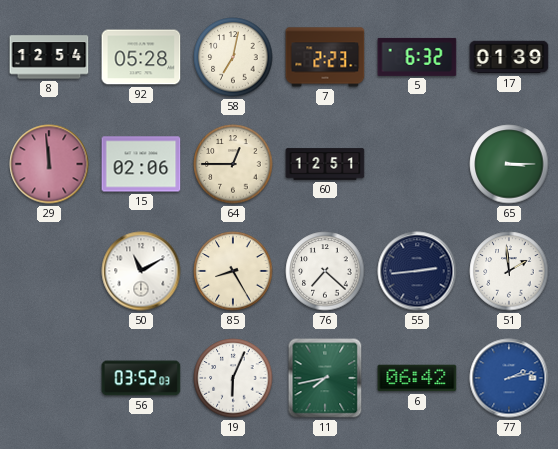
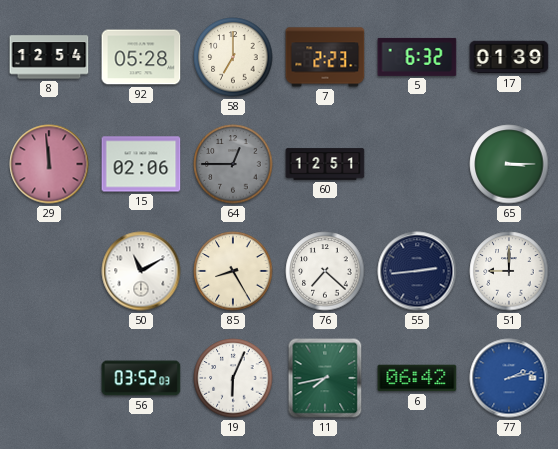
58: 7:02 -> 7:00 (233, 57)
64 dial: cream -> grey (233, 164)
51: 1:59 -> 9:00 (509, 271)
